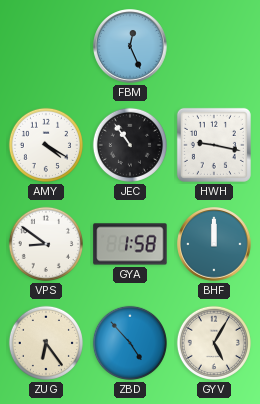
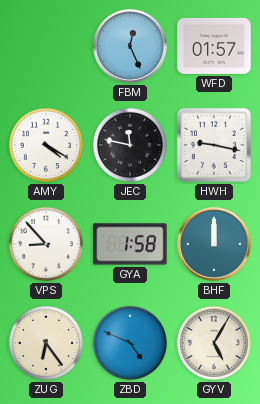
WFD: none -> 01:57 (214, 46)
JEC: 10:54 -> 11:47 (130, 145)
VPS: 8:51 -> 8:53 (46, 244)
ZBD: 4:53 -> 4:49 (130, 343)
